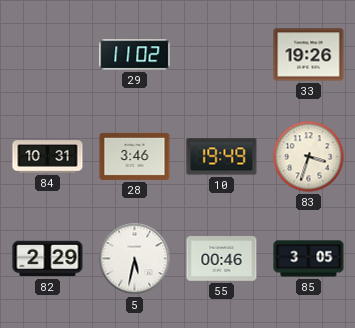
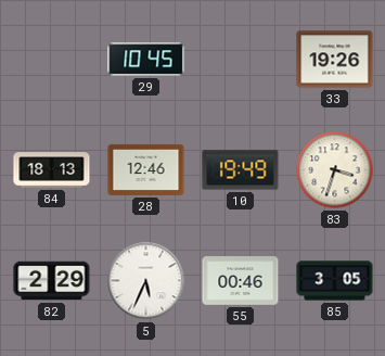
29: 11:02 -> 10:45 (146, 60)
84: 10:31 -> 18:13 (52, 170)
28: 3:46 -> 12:46 (146, 169)
5: 5:32 -> 5:34 (146, 281)
